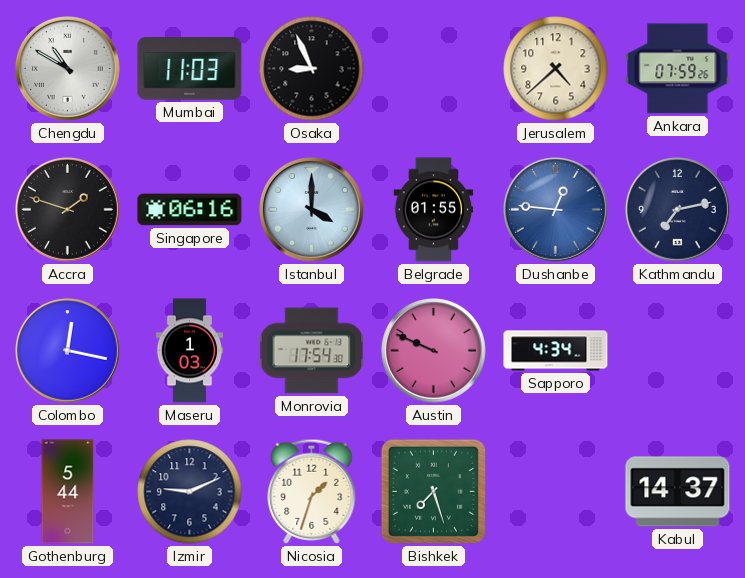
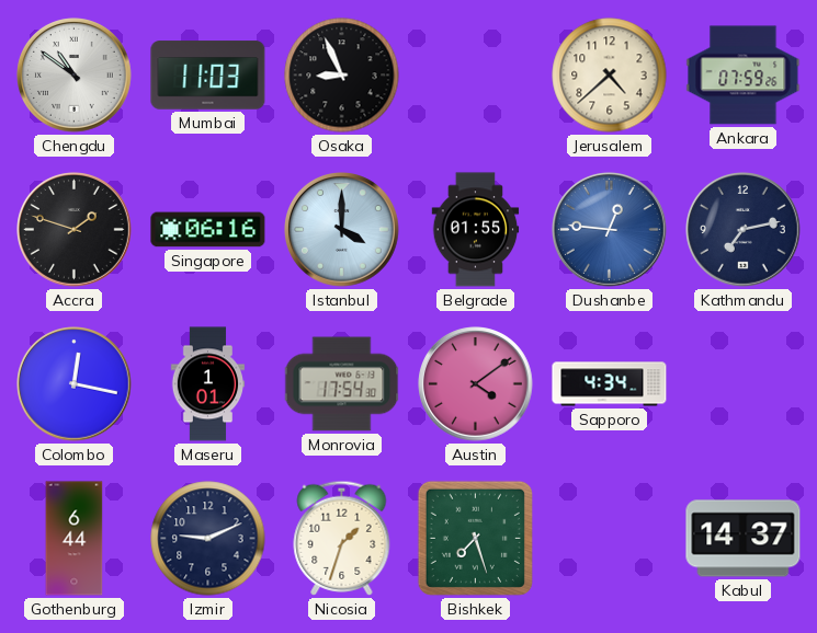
Chengdu: 10:50 -> 10:51 (75, 76)
Maseru: 1:03 -> 1:01 (207, 384)
Austin: 9:49 -> 4:09 (476, 384)
Gothenburg: 5:44 -> 6:44 (75, 539)
